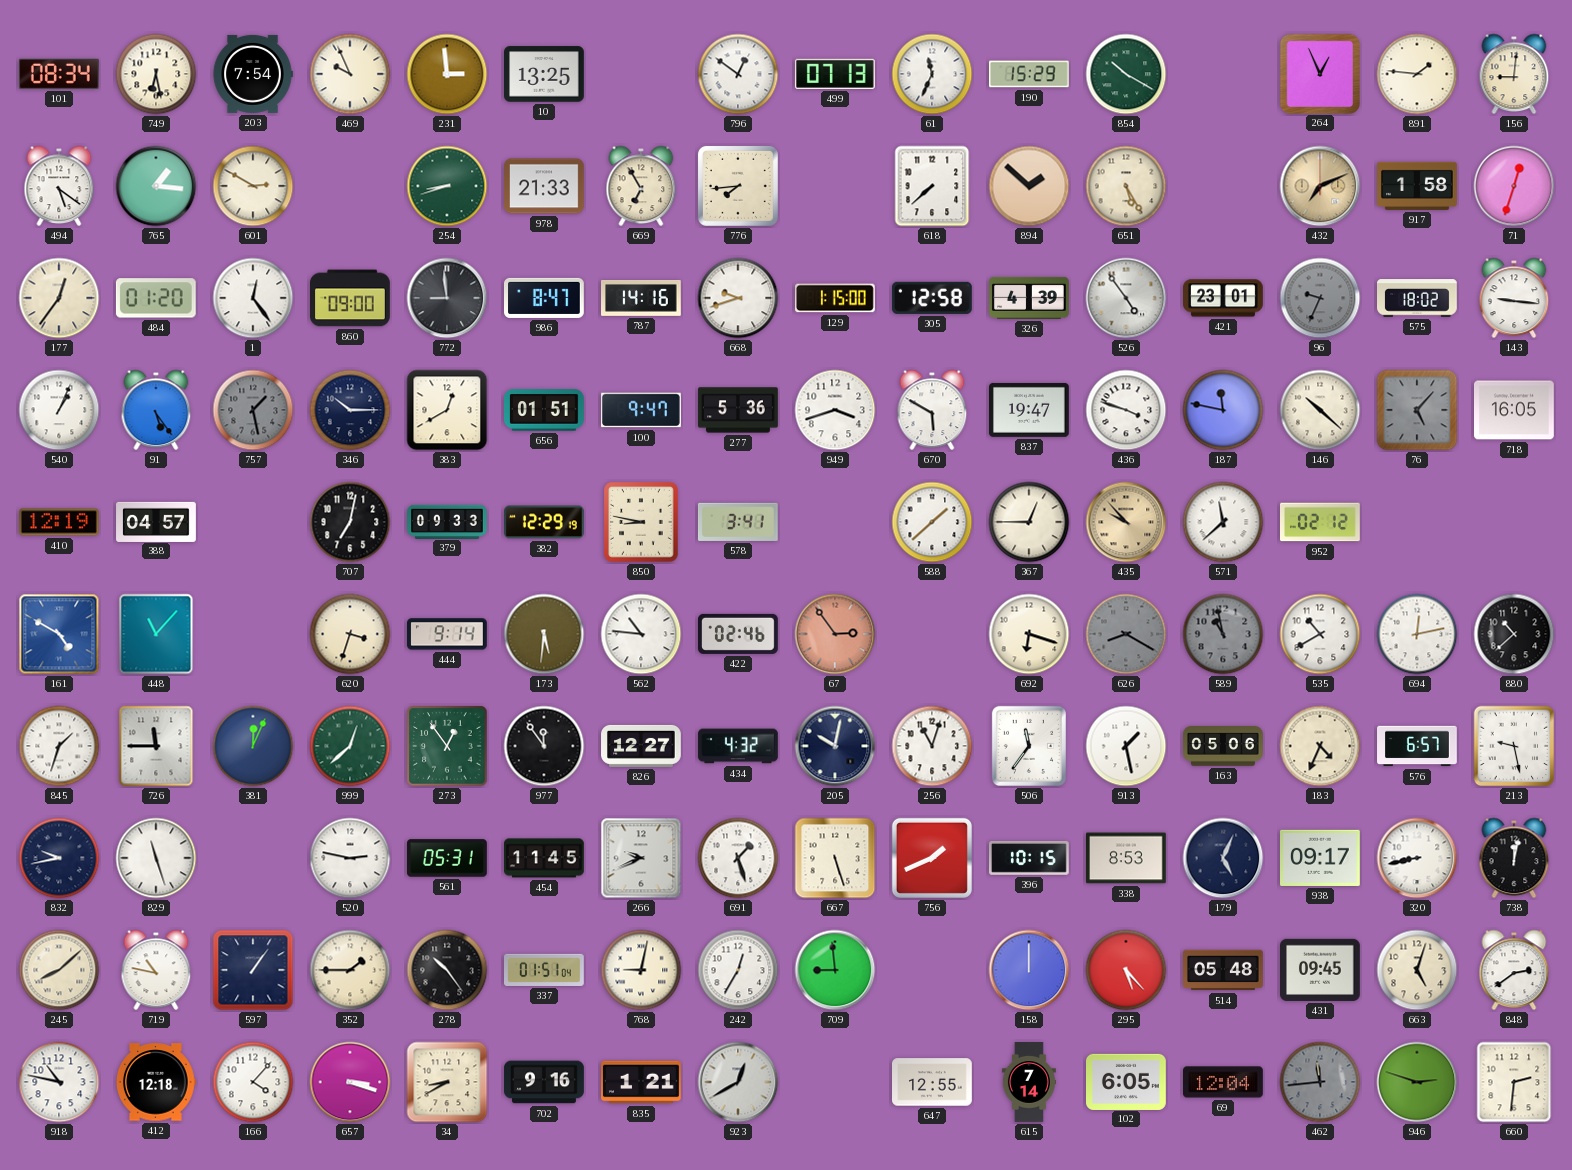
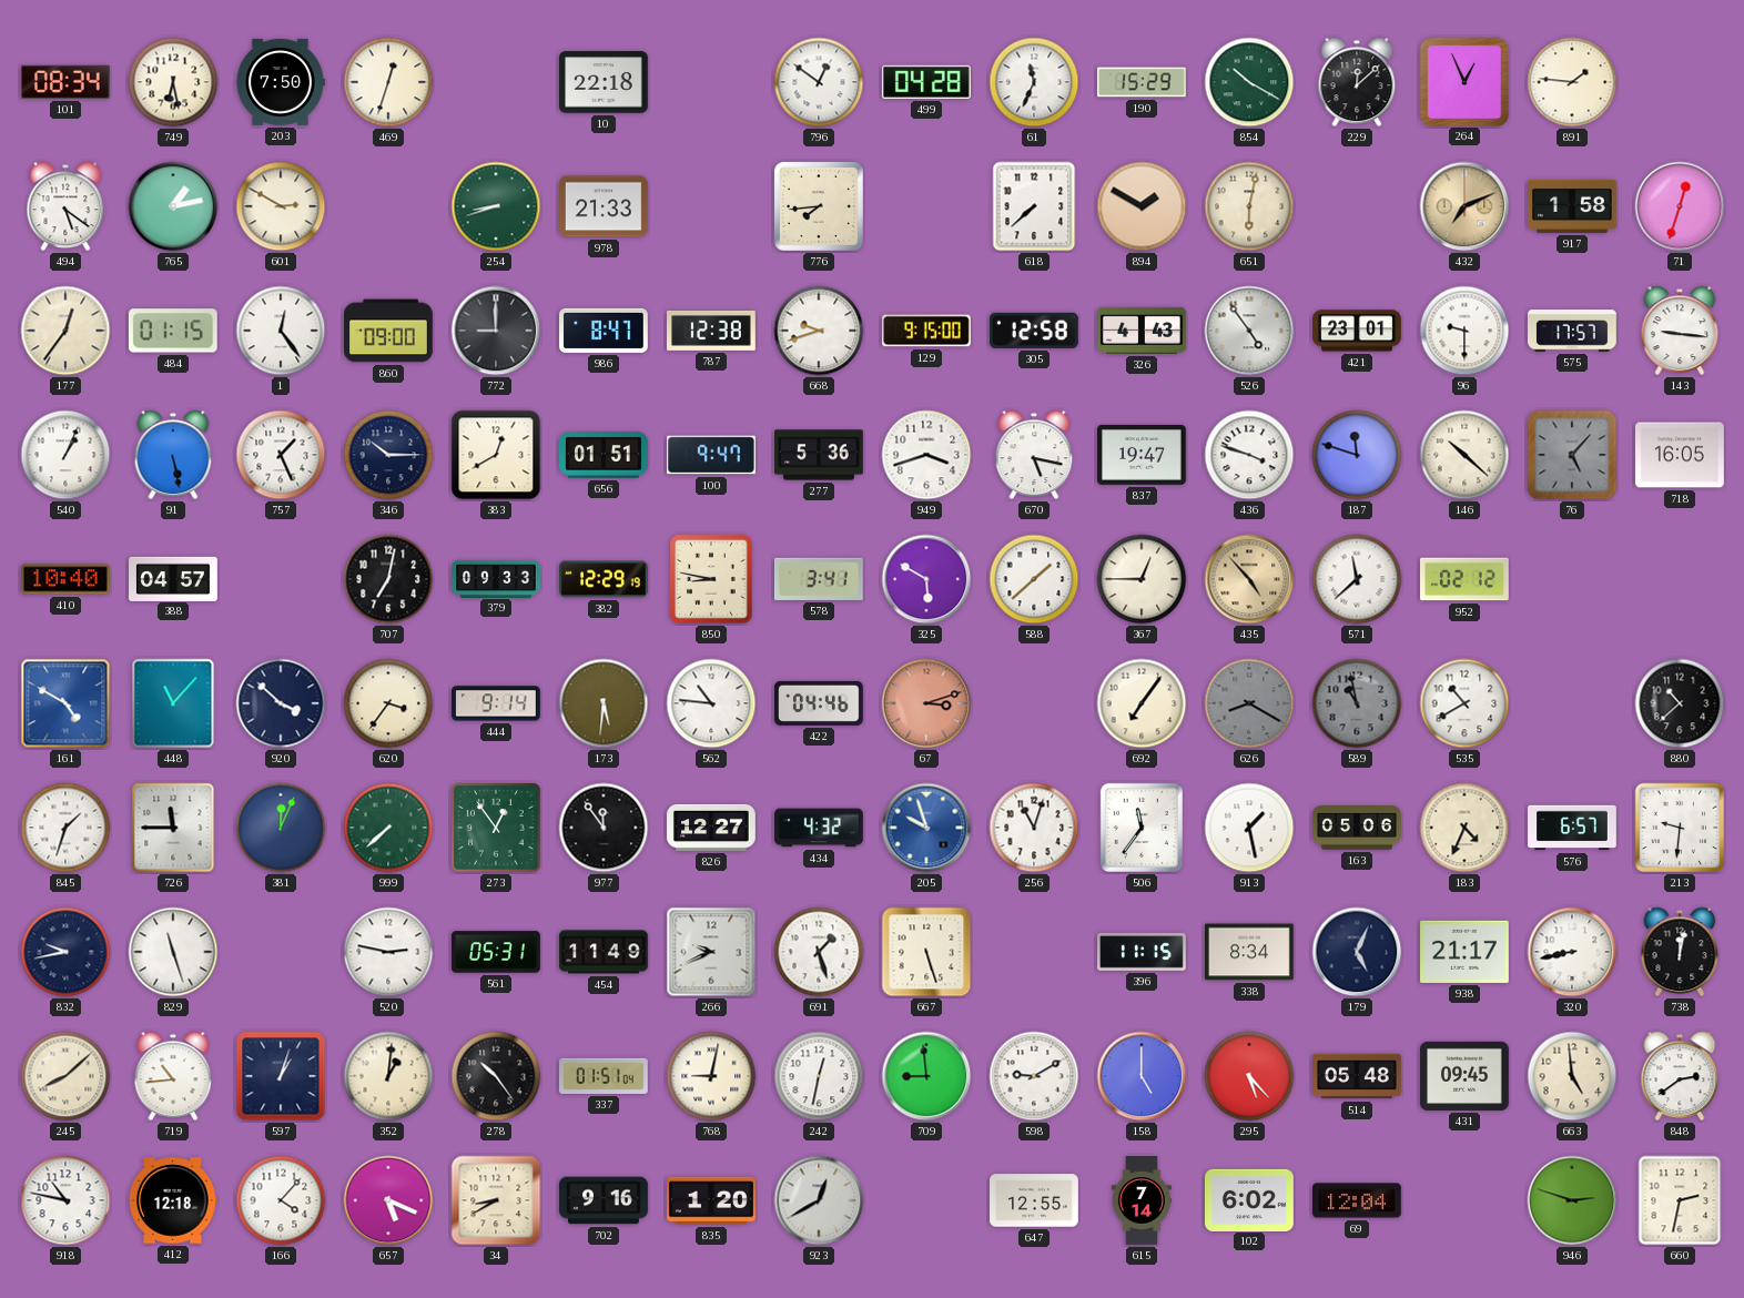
203: 7:54 -> 7:50 (281, 82)
469: 9:56 -> 12:33 (388, 82)
231: 2:59 -> none (447, 74)
10: 13:25 -> 22:18 (605, 82)
499: 07:13 -> 04:28 (926, 82)
229: none -> 12:08 (1357, 82)
156: 9:01 -> none (1514, 74)
765: 1:16 -> 1:13 (173, 206)
669: 6:55 -> none (641, 186)
894: 1:52 -> 1:50 (1142, 206)
651: 5:25 -> 6:02 (1249, 206)
484: 01:20 -> 01:15 (173, 331)
772: 8:59 -> 9:00 (496, 331)
787: 14:16 -> 12:38 (712, 332)
129: 1:15 -> 9:15 (927, 331)
326: 4:39 -> 4:43 (1142, 331)
96: 9:34 -> 9:30 (1464, 331)
96 dial: grey -> white (1464, 331)
575: 18:02 -> 17:57 (1573, 331)
91: 5:24 -> 5:28 (173, 455)
757: 1:28 -> 1:26 (281, 455)
757 dial: grey -> white (281, 455)
670: 5:50 -> 5:17 (1034, 455)
187: 11:47 -> 11:48 (1357, 455)
410: 12:19 -> 10:40 (67, 579)
325: none -> 5:50 (926, 579)
435: 9:53 -> 4:53 (1249, 579)
920: none -> 3:52 (281, 703)
620: 3:33 -> 3:36 (388, 703)
422: 02:46 -> 04:46 (820, 703)
67: 2:54 -> 3:12 (926, 703)
692: 6:18 -> 7:06 (1142, 703)
694: 12:13 -> none (1417, 634)
999: 12:38 -> 7:38 (388, 828)
205: 10:02 -> 9:57 (926, 828)
205 dial: navy -> blue (926, 828)
213: 9:28 -> 9:31 (1680, 828)
454: 11:45 -> 11:49 (605, 952)
756: 1:41 -> none (932, 858)
396: 10:15 -> 11:15 (1143, 952)
338: 8:53 -> 8:34 (1250, 952)
938: 09:17 -> 21:17 (1466, 952)
719: 10:47 -> 10:44 (173, 1076)
597: 1:06 -> 1:03 (281, 1076)
352: 1:45 -> 1:01 (388, 1076)
242: 12:35 -> 12:32 (819, 1076)
598: none -> 9:10 (1034, 1076)
158: 12:00 -> 5:00 (1142, 1076)
663: 5:03 -> 4:59 (1572, 1076)
657: 3:18 -> 5:19 (388, 1200)
835: 1:21 -> 1:20 (712, 1200)
102: 6:05 -> 6:02 (1250, 1199)
462: 11:44 -> none (1320, 1082)
660: 2:31 -> 2:32 (1680, 1200)
